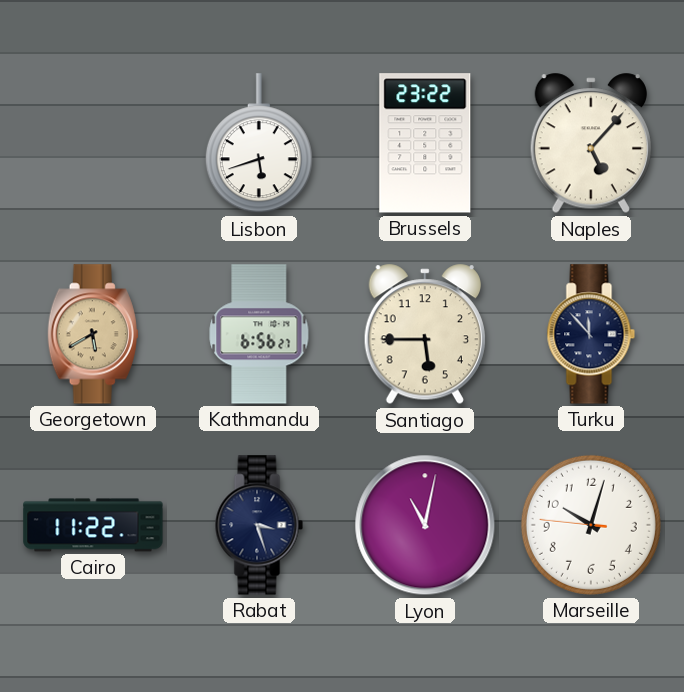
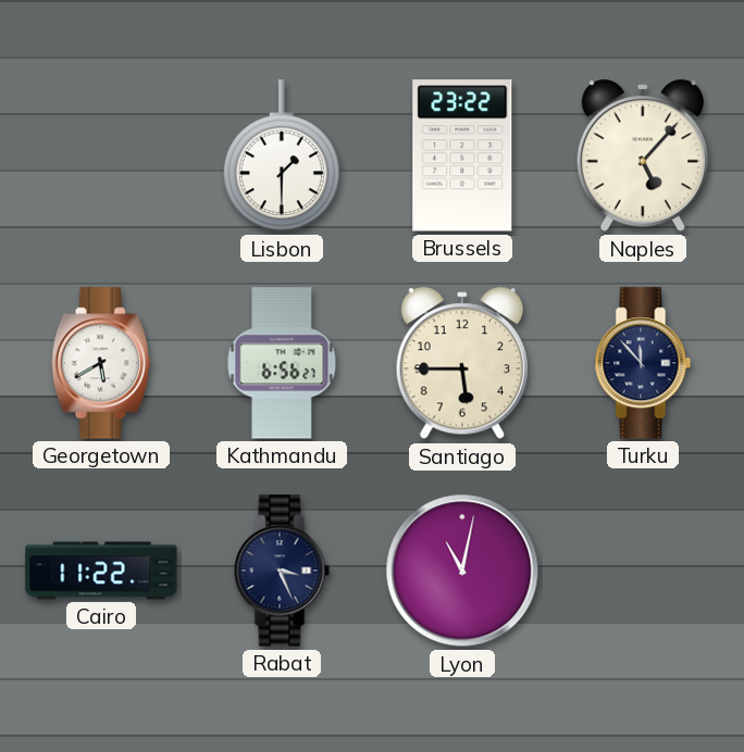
Lisbon: 5:42 -> 1:30 (282, 156)
Georgetown dial: champagne -> white (101, 363)
Rabat: 3:27 -> 3:26 (282, 571)
Marseille: 10:02 -> none (591, 525)
